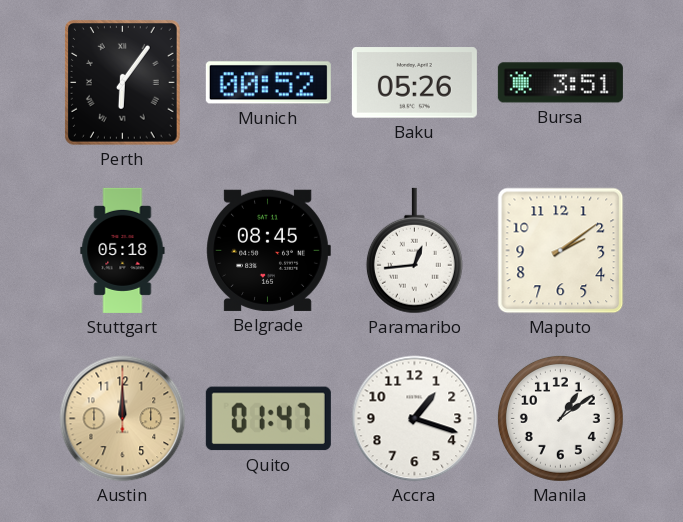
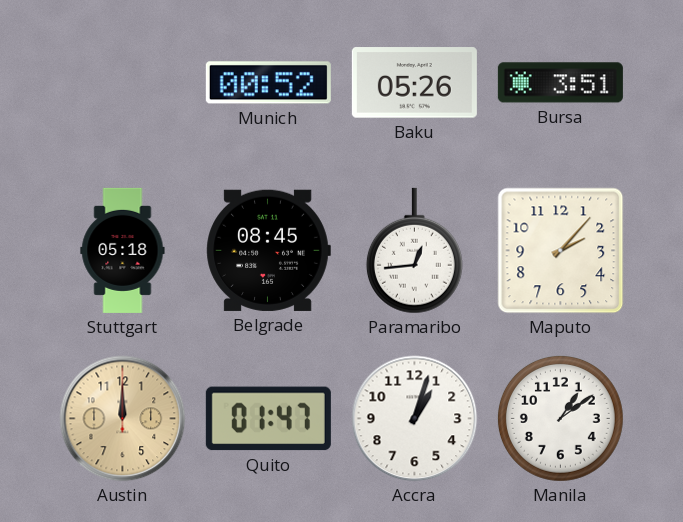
Perth: 6:06 -> none (123, 83)
Maputo: 2:09 -> 2:07 (561, 251)
Accra: 1:18 -> 1:03 (415, 419)
